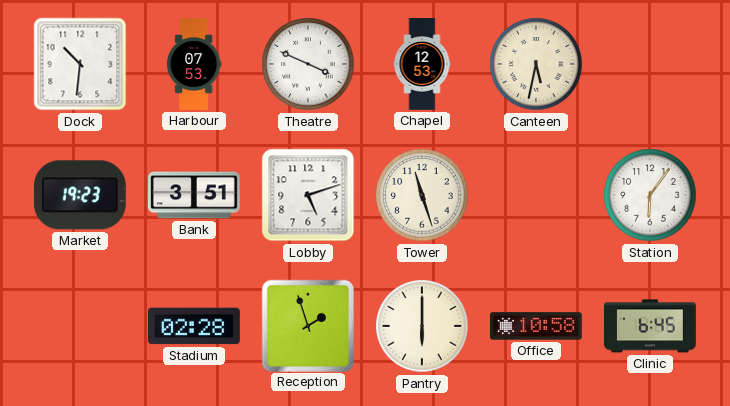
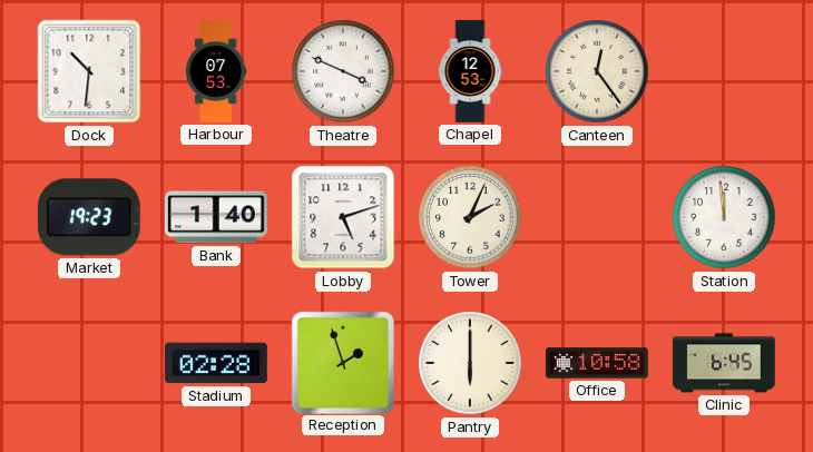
Canteen: 5:32 -> 12:24 (597, 71)
Bank: 3:51 -> 1:40 (217, 217)
Tower: 11:27 -> 2:04 (470, 217)
Station: 6:06 -> 11:59 (724, 217)
